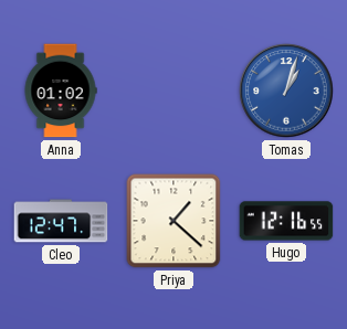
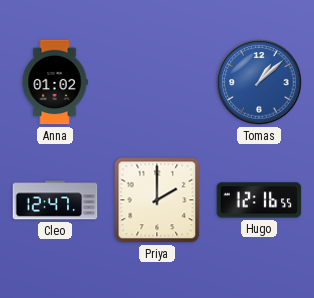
Tomas: 1:03 -> 1:08 (259, 82)
Priya: 1:22 -> 2:00 (157, 200)
